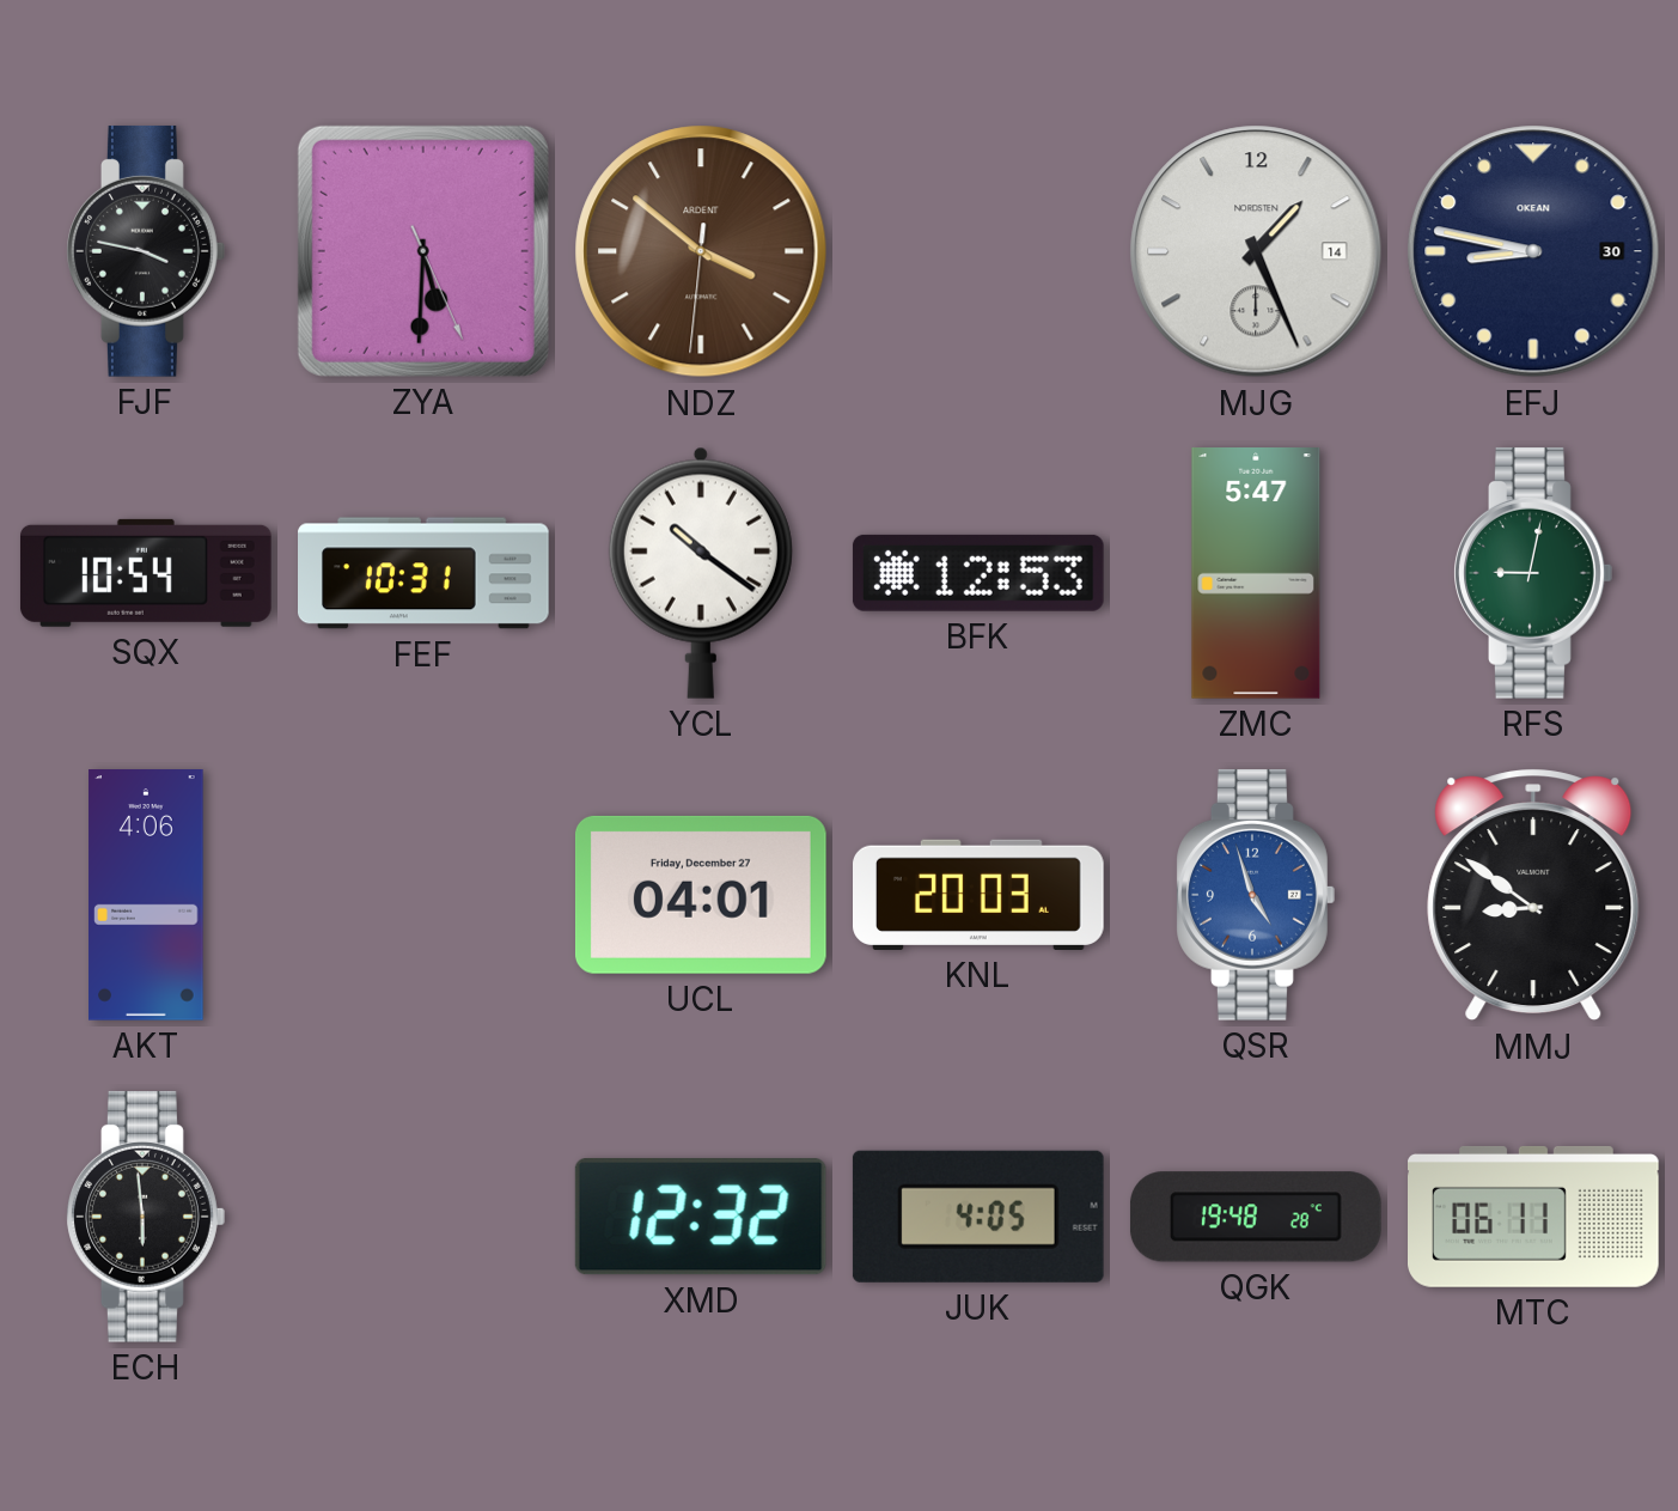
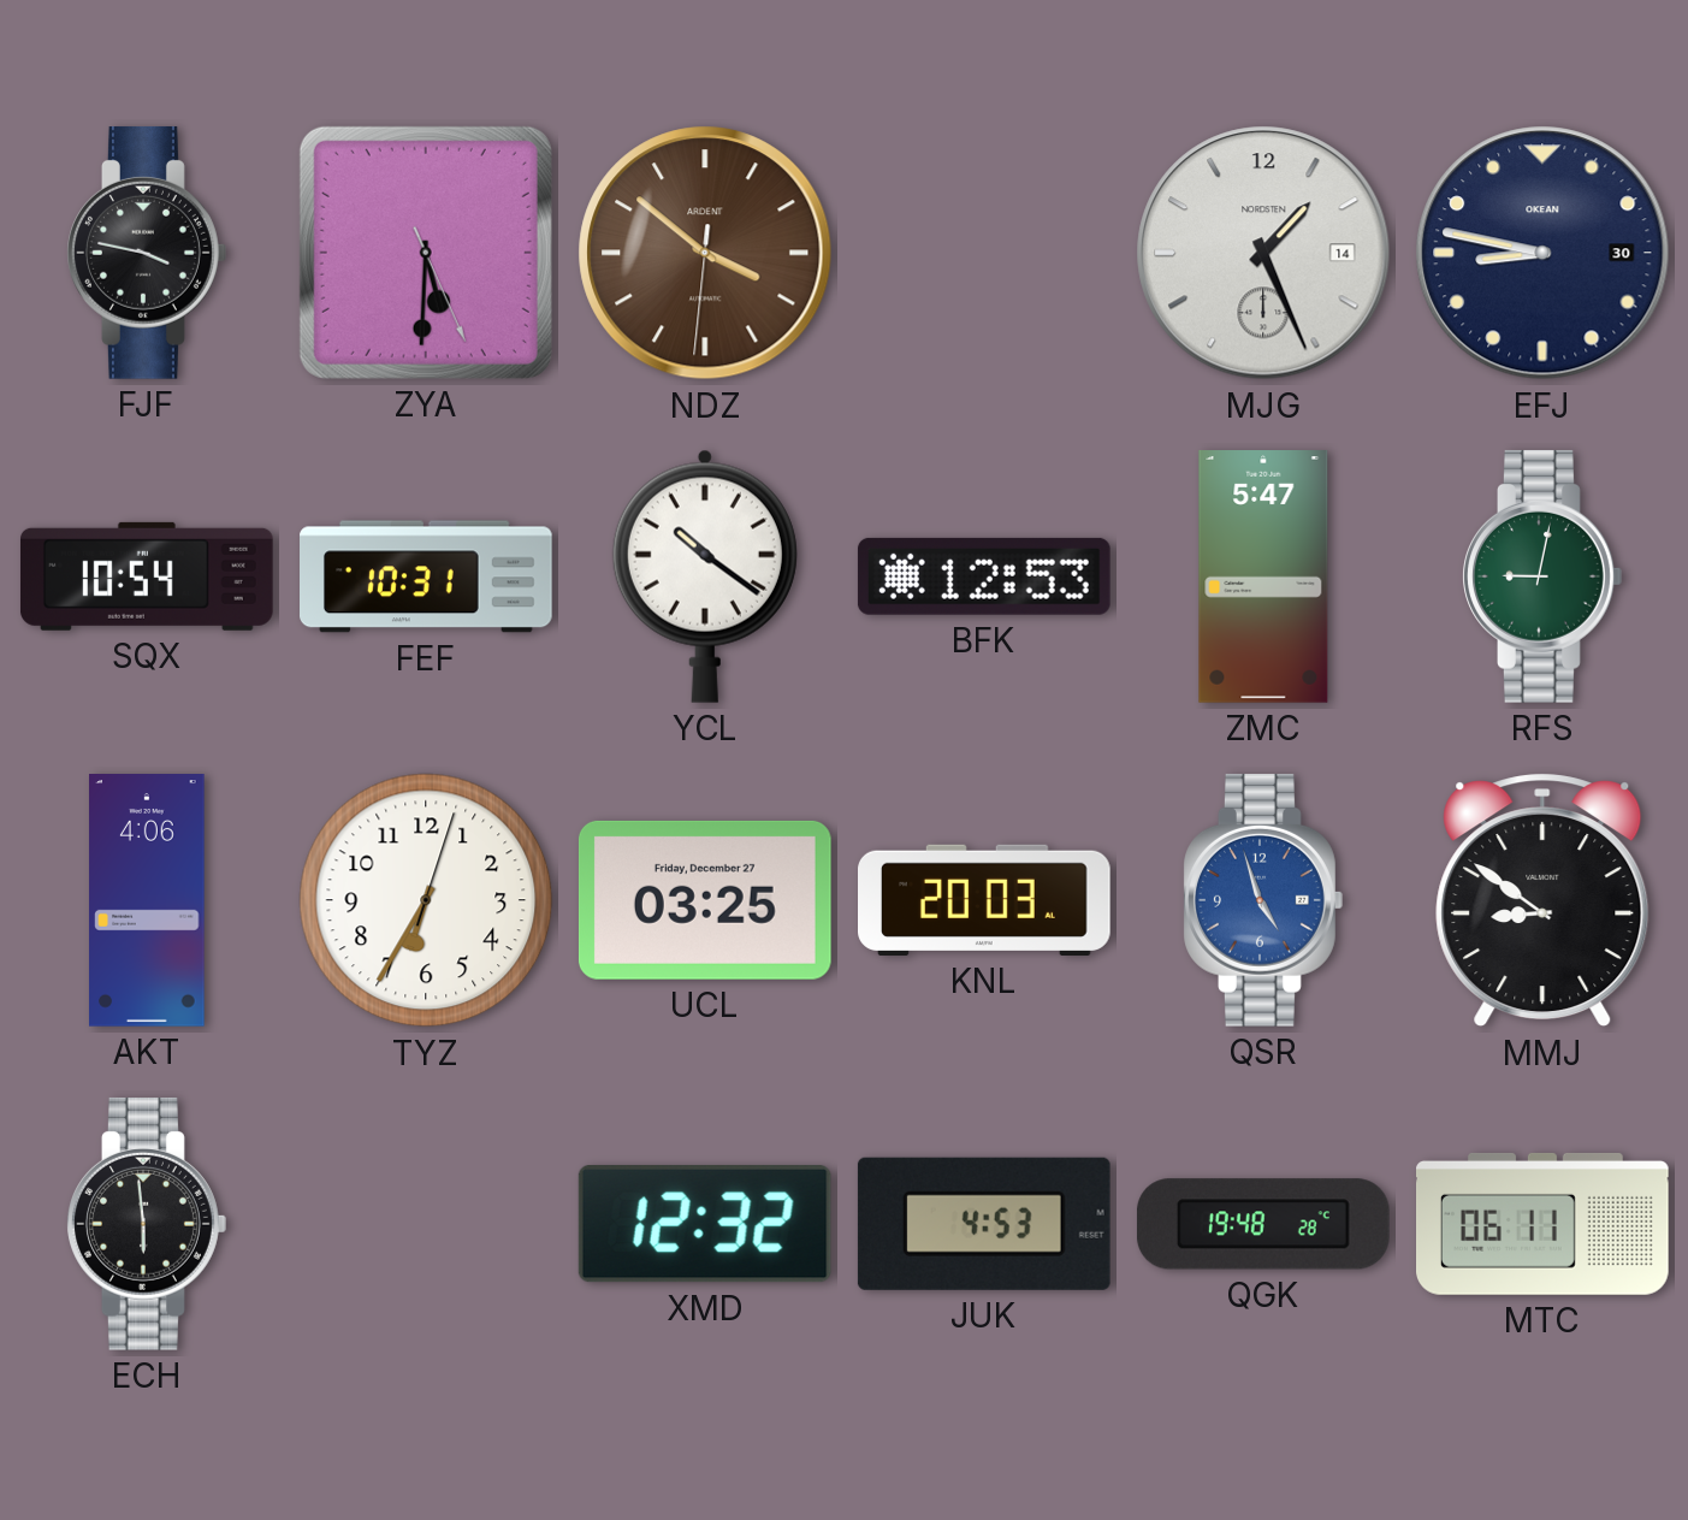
TYZ: none -> 6:35 (426, 900)
UCL: 04:01 -> 03:25 (705, 900)
JUK: 4:05 -> 4:53 (984, 1224)
